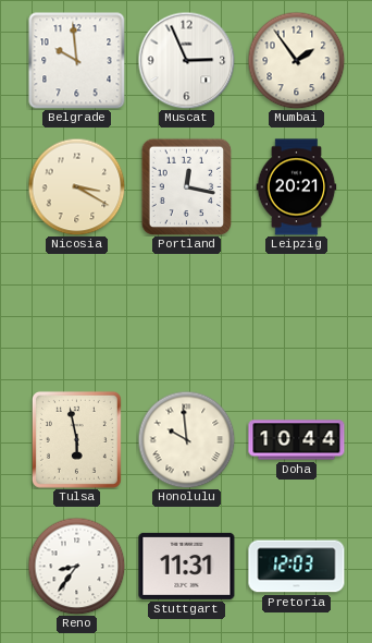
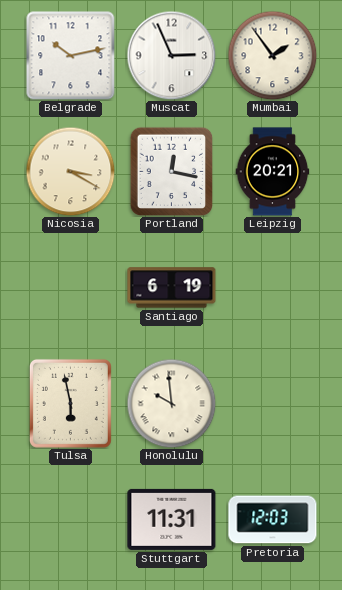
Belgrade: 9:59 -> 10:13 (70, 55)
Santiago: none -> 6:19 (172, 288)
Doha: 10:44 -> none (297, 440)
Reno: 8:36 -> none (76, 566)
